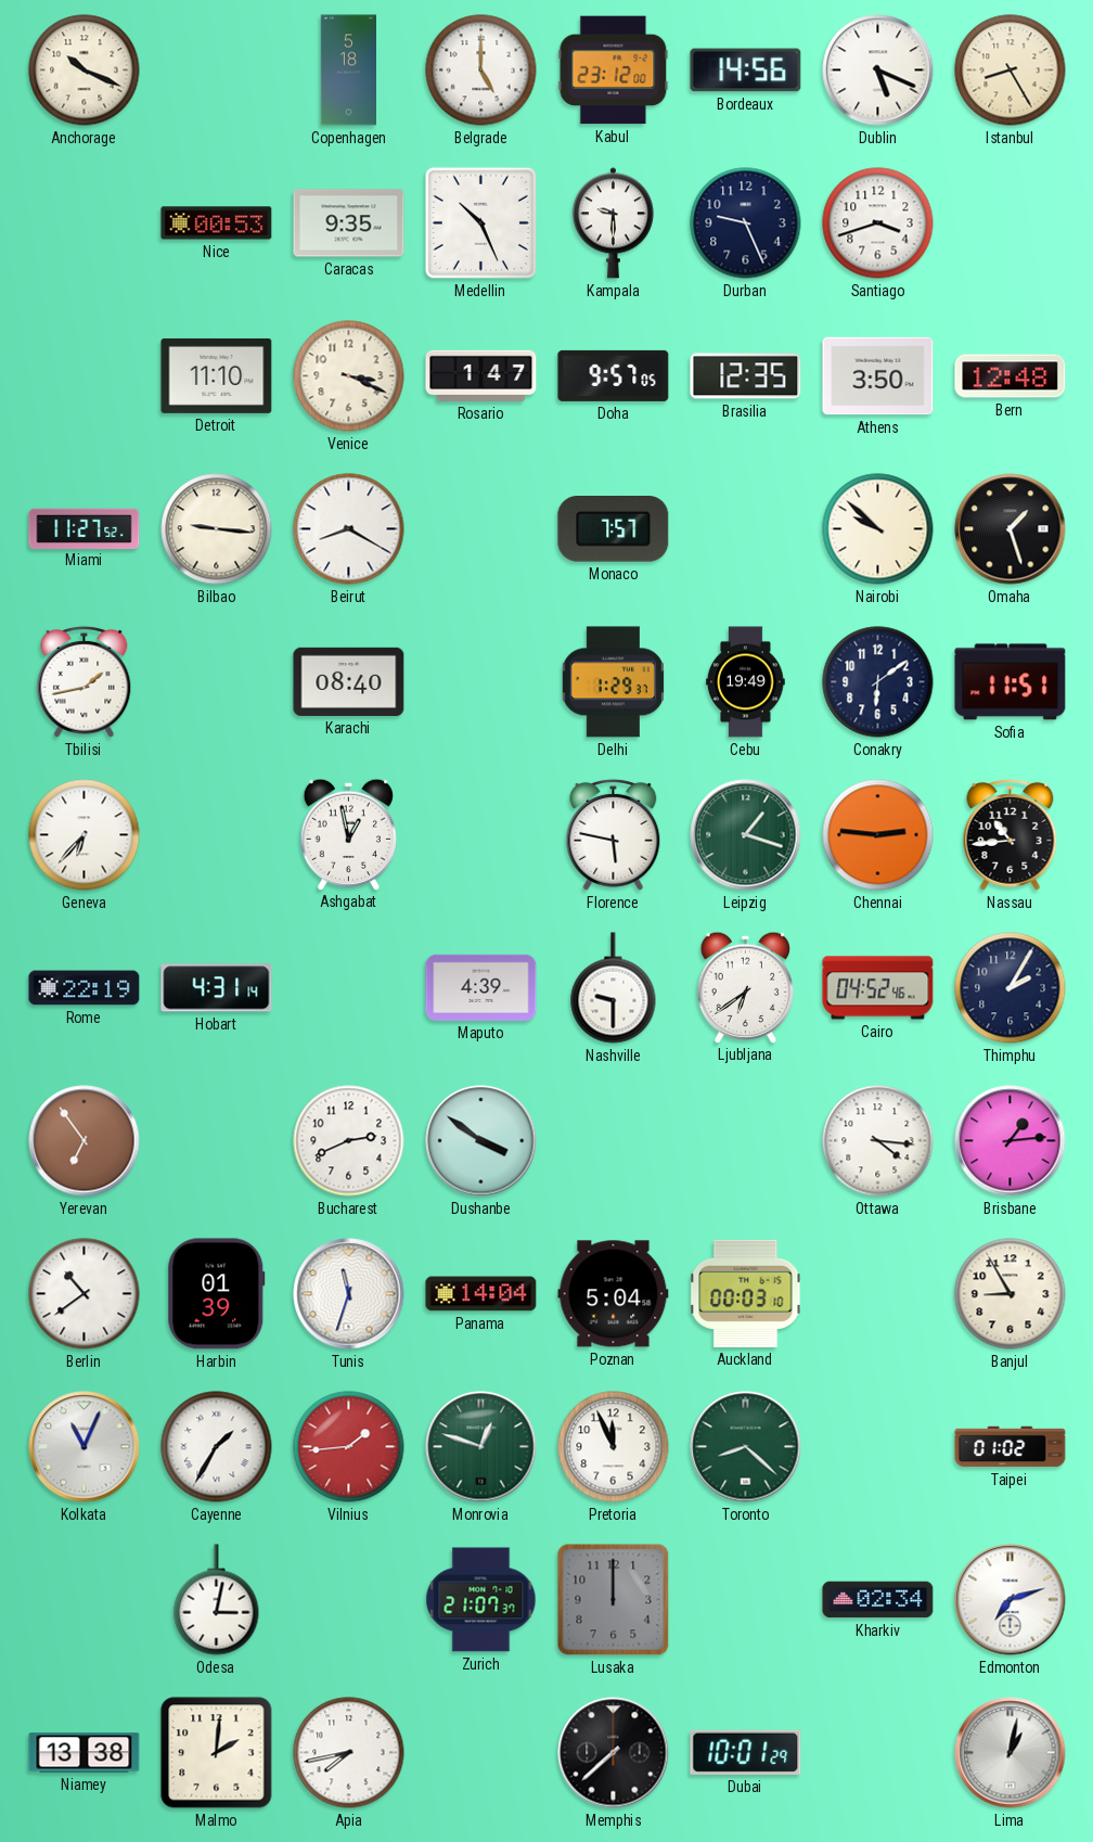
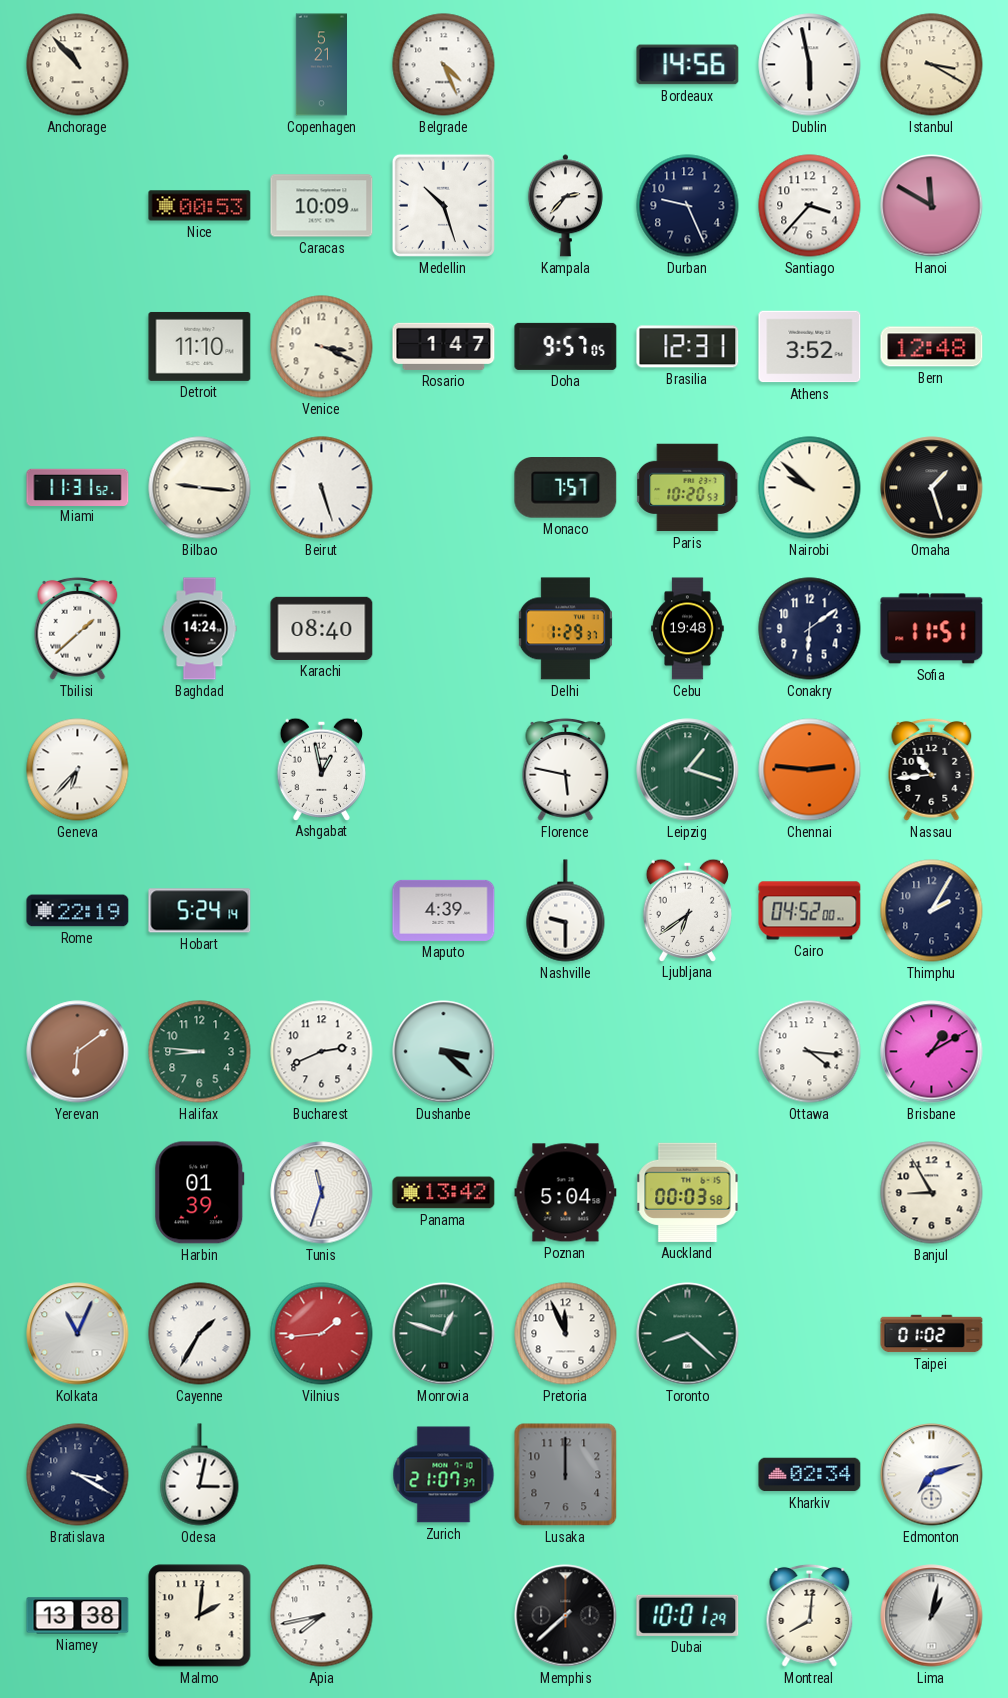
Anchorage: 10:19 -> 10:53 (78, 65)
Copenhagen: 5:18 -> 5:21 (321, 65)
Belgrade: 5:00 -> 4:26 (444, 65)
Kabul: 23:12 -> none (614, 71)
Dublin: 5:19 -> 5:58 (810, 65)
Istanbul: 8:25 -> 3:20 (932, 65)
Caracas: 9:35 -> 10:09 (322, 206)
Medellin: 10:26 -> 10:27 (443, 205)
Kampala: 9:30 -> 2:37 (565, 206)
Santiago: 3:42 -> 3:37 (810, 206)
Hanoi: none -> 11:50 (932, 206)
Brasilia: 12:35 -> 12:31 (688, 347)
Athens: 3:50 -> 3:52 (810, 347)
Miami: 11:27 -> 11:31 (78, 487)
Beirut: 8:20 -> 5:27 (322, 488)
Paris: none -> 10:20 (688, 488)
Tbilisi: 1:43 -> 1:38 (78, 628)
Baghdad: none -> 14:24 (200, 629)
Cebu: 19:49 -> 19:48 (688, 629)
Hobart: 4:31 -> 5:24 (200, 911)
Cairo: 04:52:46 -> 04:52:00 (810, 911)
Yerevan: 6:54 -> 6:09 (78, 1052)
Halifax: none -> 8:46 (200, 1052)
Dushanbe: 3:51 -> 3:22 (444, 1052)
Brisbane: 1:14 -> 1:10 (932, 1052)
Berlin: 10:39 -> none (85, 1294)
Panama: 14:04 -> 13:42 (444, 1193)
Auckland: 00:03:10 -> 00:03:58 (688, 1192)
Bratislava: none -> 3:20 (78, 1475)
Montreal: none -> 8:01 (810, 1615)
